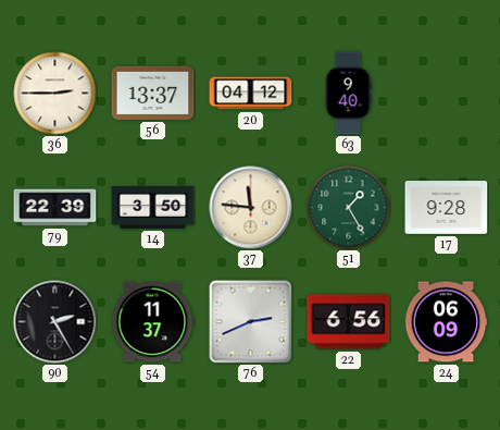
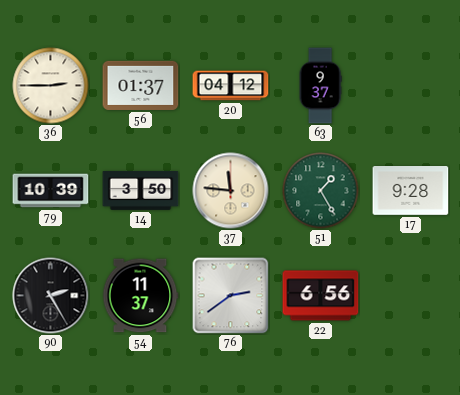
56: 13:37 -> 01:37 (141, 85)
63: 9:40 -> 9:37 (320, 86)
79: 22:39 -> 10:39 (51, 191)
76: 2:41 -> 2:39 (231, 296)
24: 06:09 -> none (446, 322)
